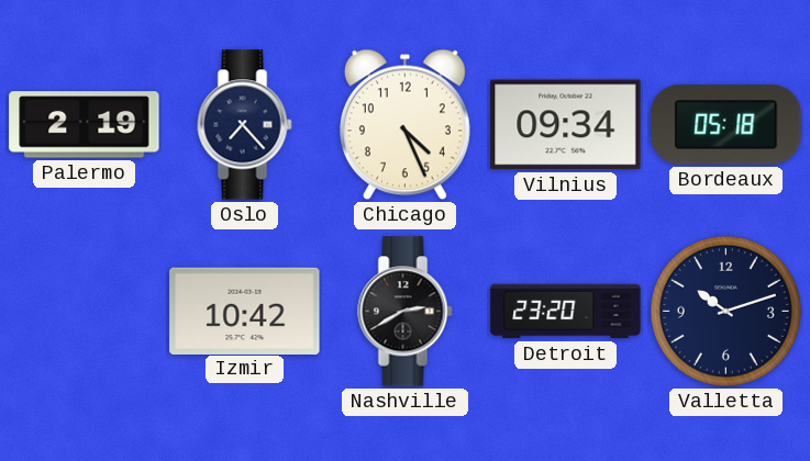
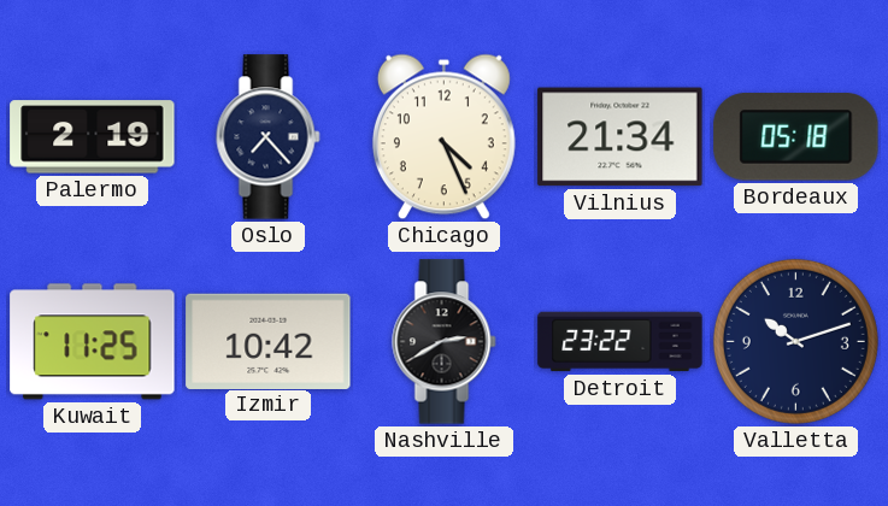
Vilnius: 09:34 -> 21:34 (621, 137)
Kuwait: none -> 11:25 (93, 342)
Detroit: 23:20 -> 23:22 (621, 342)
